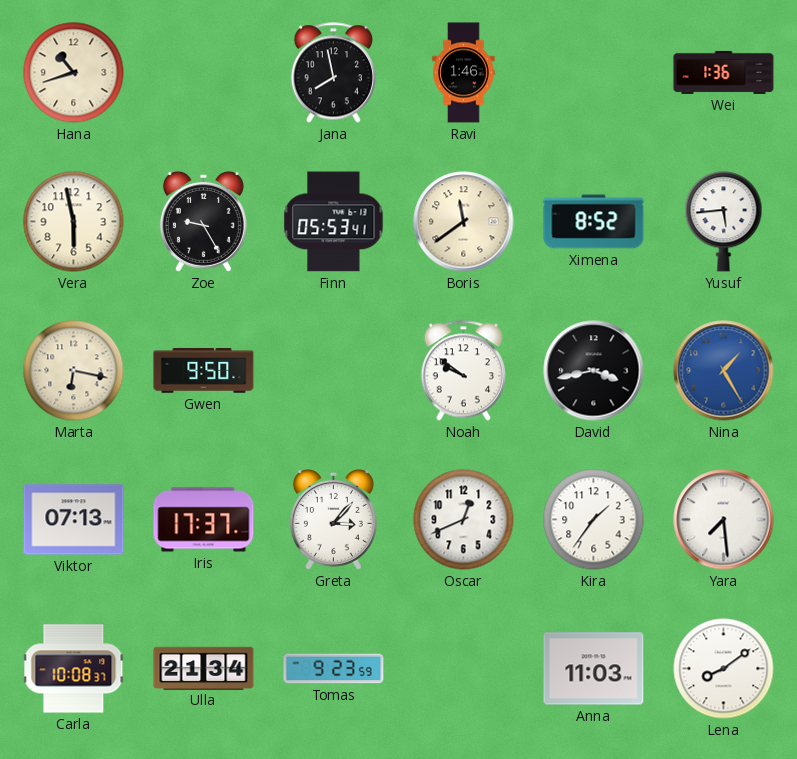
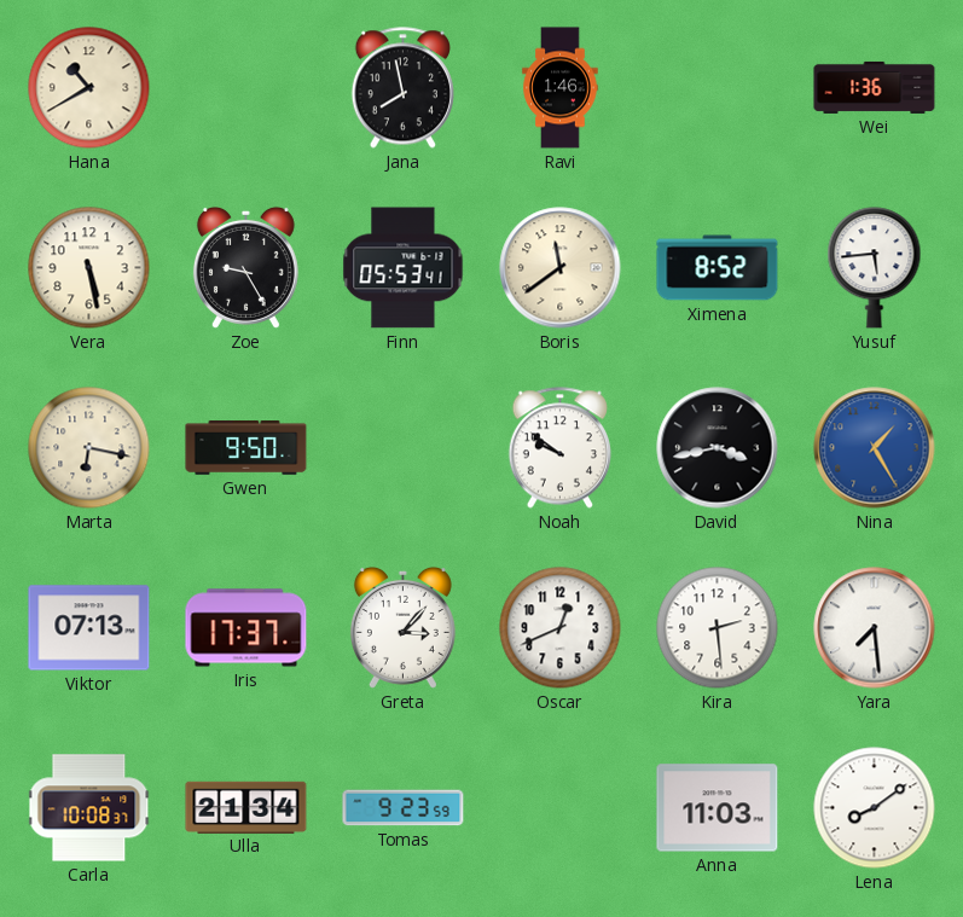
Hana: 10:42 -> 10:40 (89, 88)
Vera: 5:58 -> 5:28 (89, 268)
Kira: 1:36 -> 2:29 (718, 628)
